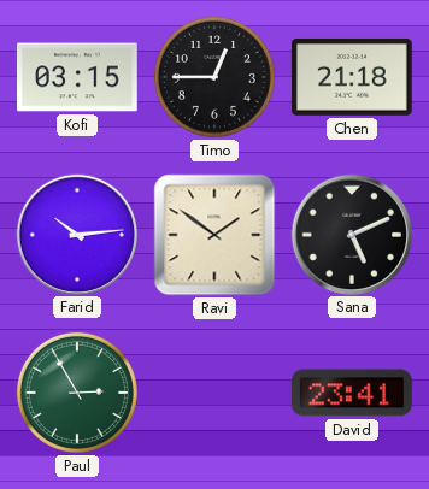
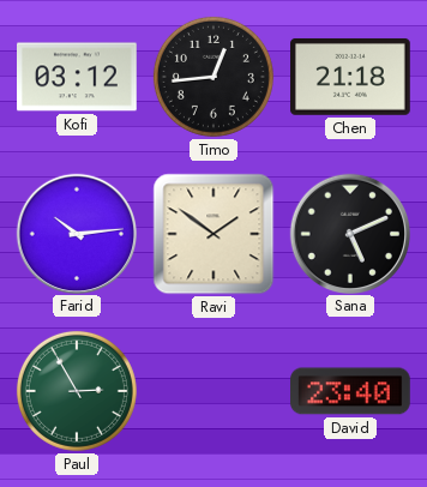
Kofi: 03:15 -> 03:12 (78, 77)
Timo: 12:45 -> 12:44 (213, 77)
David: 23:41 -> 23:40 (351, 391)
